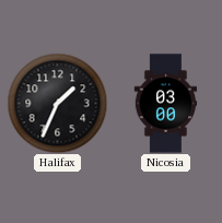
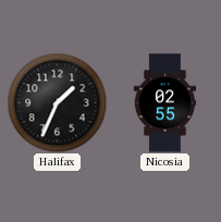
Nicosia: 03:00 -> 02:55 (164, 103)
